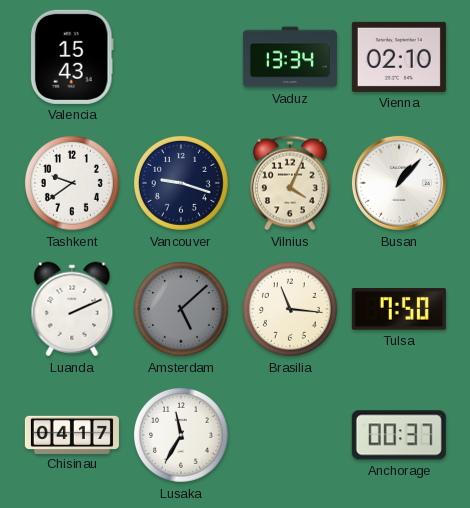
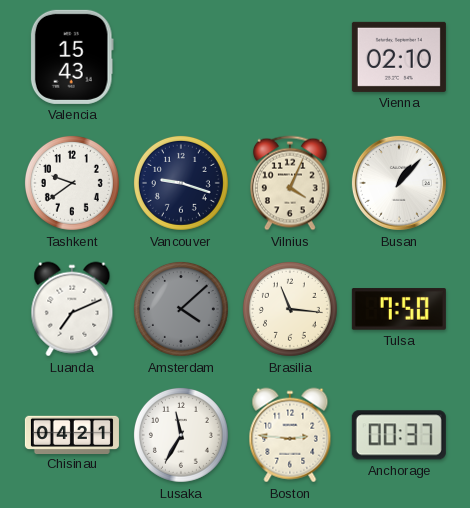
Vaduz: 13:34 -> none (290, 57)
Luanda: 2:11 -> 7:11 (72, 309)
Amsterdam: 5:08 -> 4:08 (181, 309)
Chisinau: 04:17 -> 04:21 (72, 434)
Boston: none -> 2:46 (290, 435)
